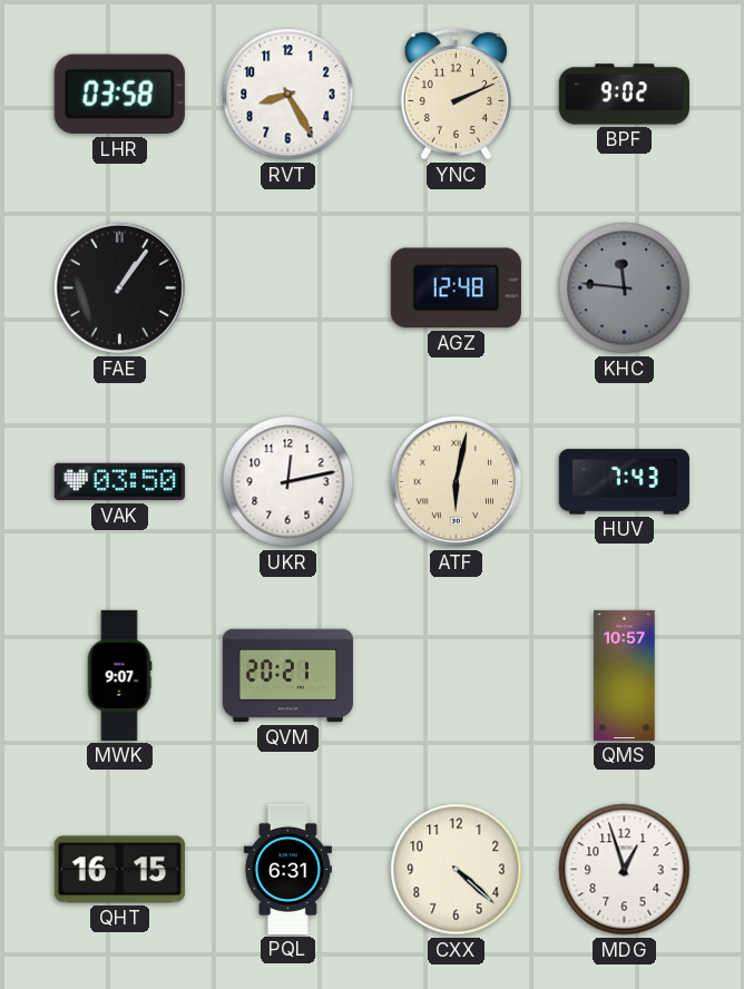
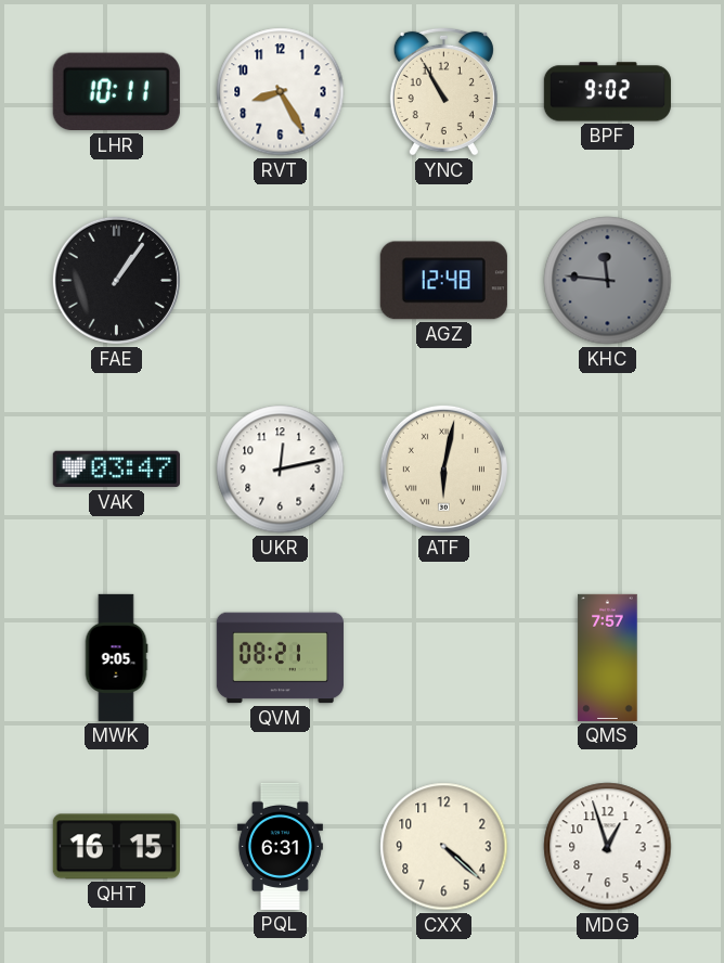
LHR: 03:58 -> 10:11 (116, 92)
YNC: 2:11 -> 10:55 (443, 91)
VAK: 03:50 -> 03:47 (116, 470)
HUV: 7:43 -> none (624, 482)
MWK: 9:07 -> 9:05 (116, 657)
QVM: 20:21 -> 08:21 (280, 658)
QMS: 10:57 -> 7:57 (608, 657)
